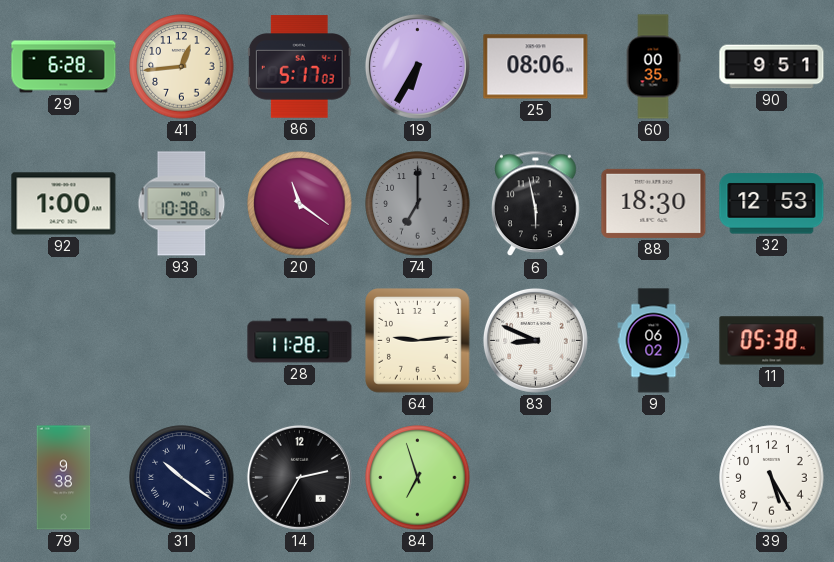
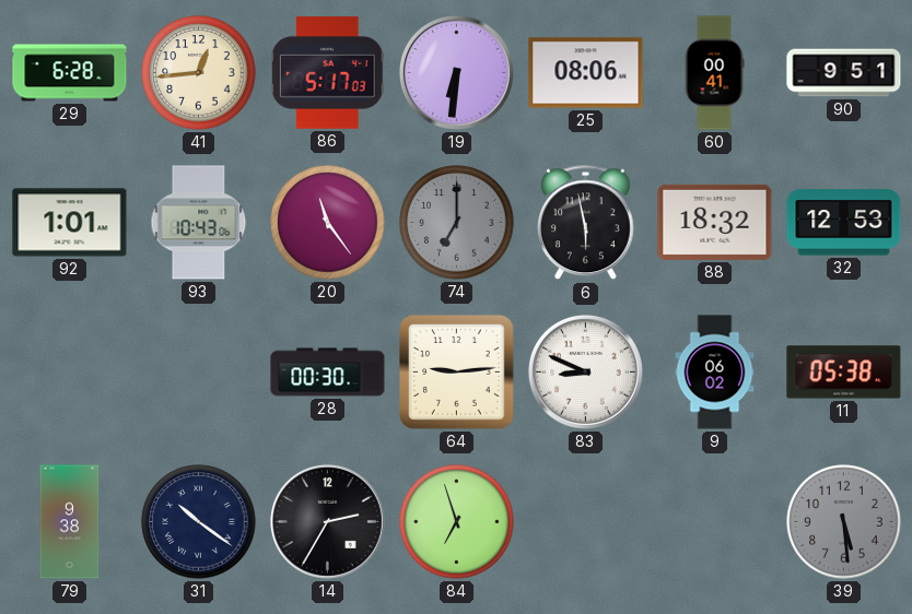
19: 6:35 -> 6:31 (456, 72)
60: 00:35 -> 00:41 (714, 73)
92: 1:00 -> 1:01 (70, 223)
93: 10:38 -> 10:43 (199, 223)
20: 11:21 -> 11:24 (328, 223)
88: 18:30 -> 18:32 (715, 222)
28: 11:28 -> 00:30 (328, 373)
39: 5:25 -> 5:29 (844, 522)
39 dial: white -> grey (844, 522)
